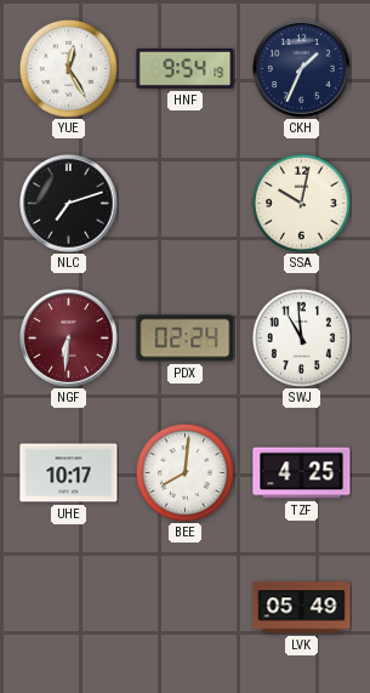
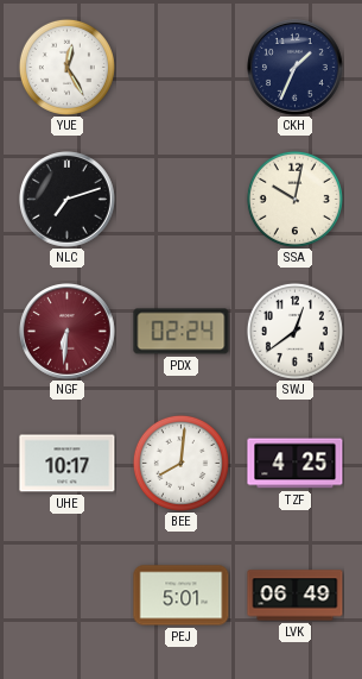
HNF: 9:54 -> none (186, 68)
SWJ: 10:59 -> 12:39 (294, 331)
PEJ: none -> 5:01 (182, 596)
LVK: 05:49 -> 06:49 (296, 596)
